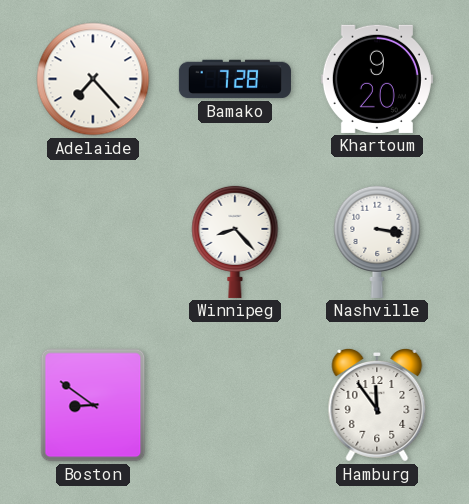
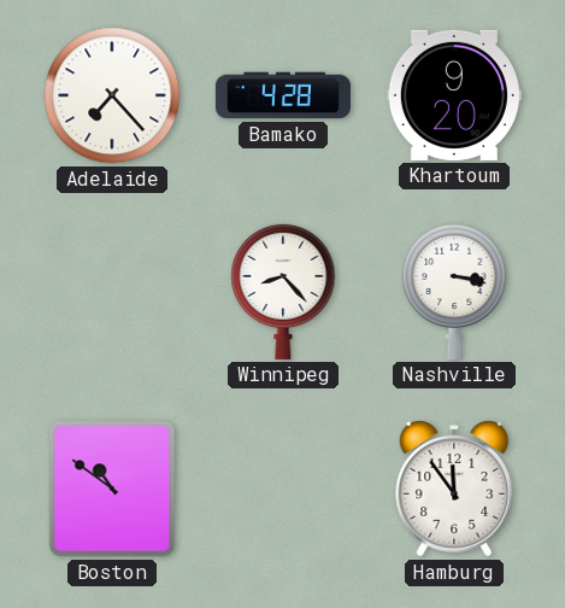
Bamako: 7:28 -> 4:28 (283, 95)
Boston: 8:51 -> 10:51 (112, 489)
